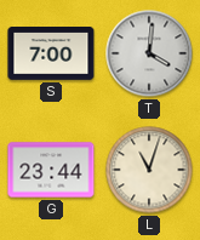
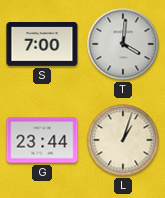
L: 11:03 -> 1:03 (123, 140)
